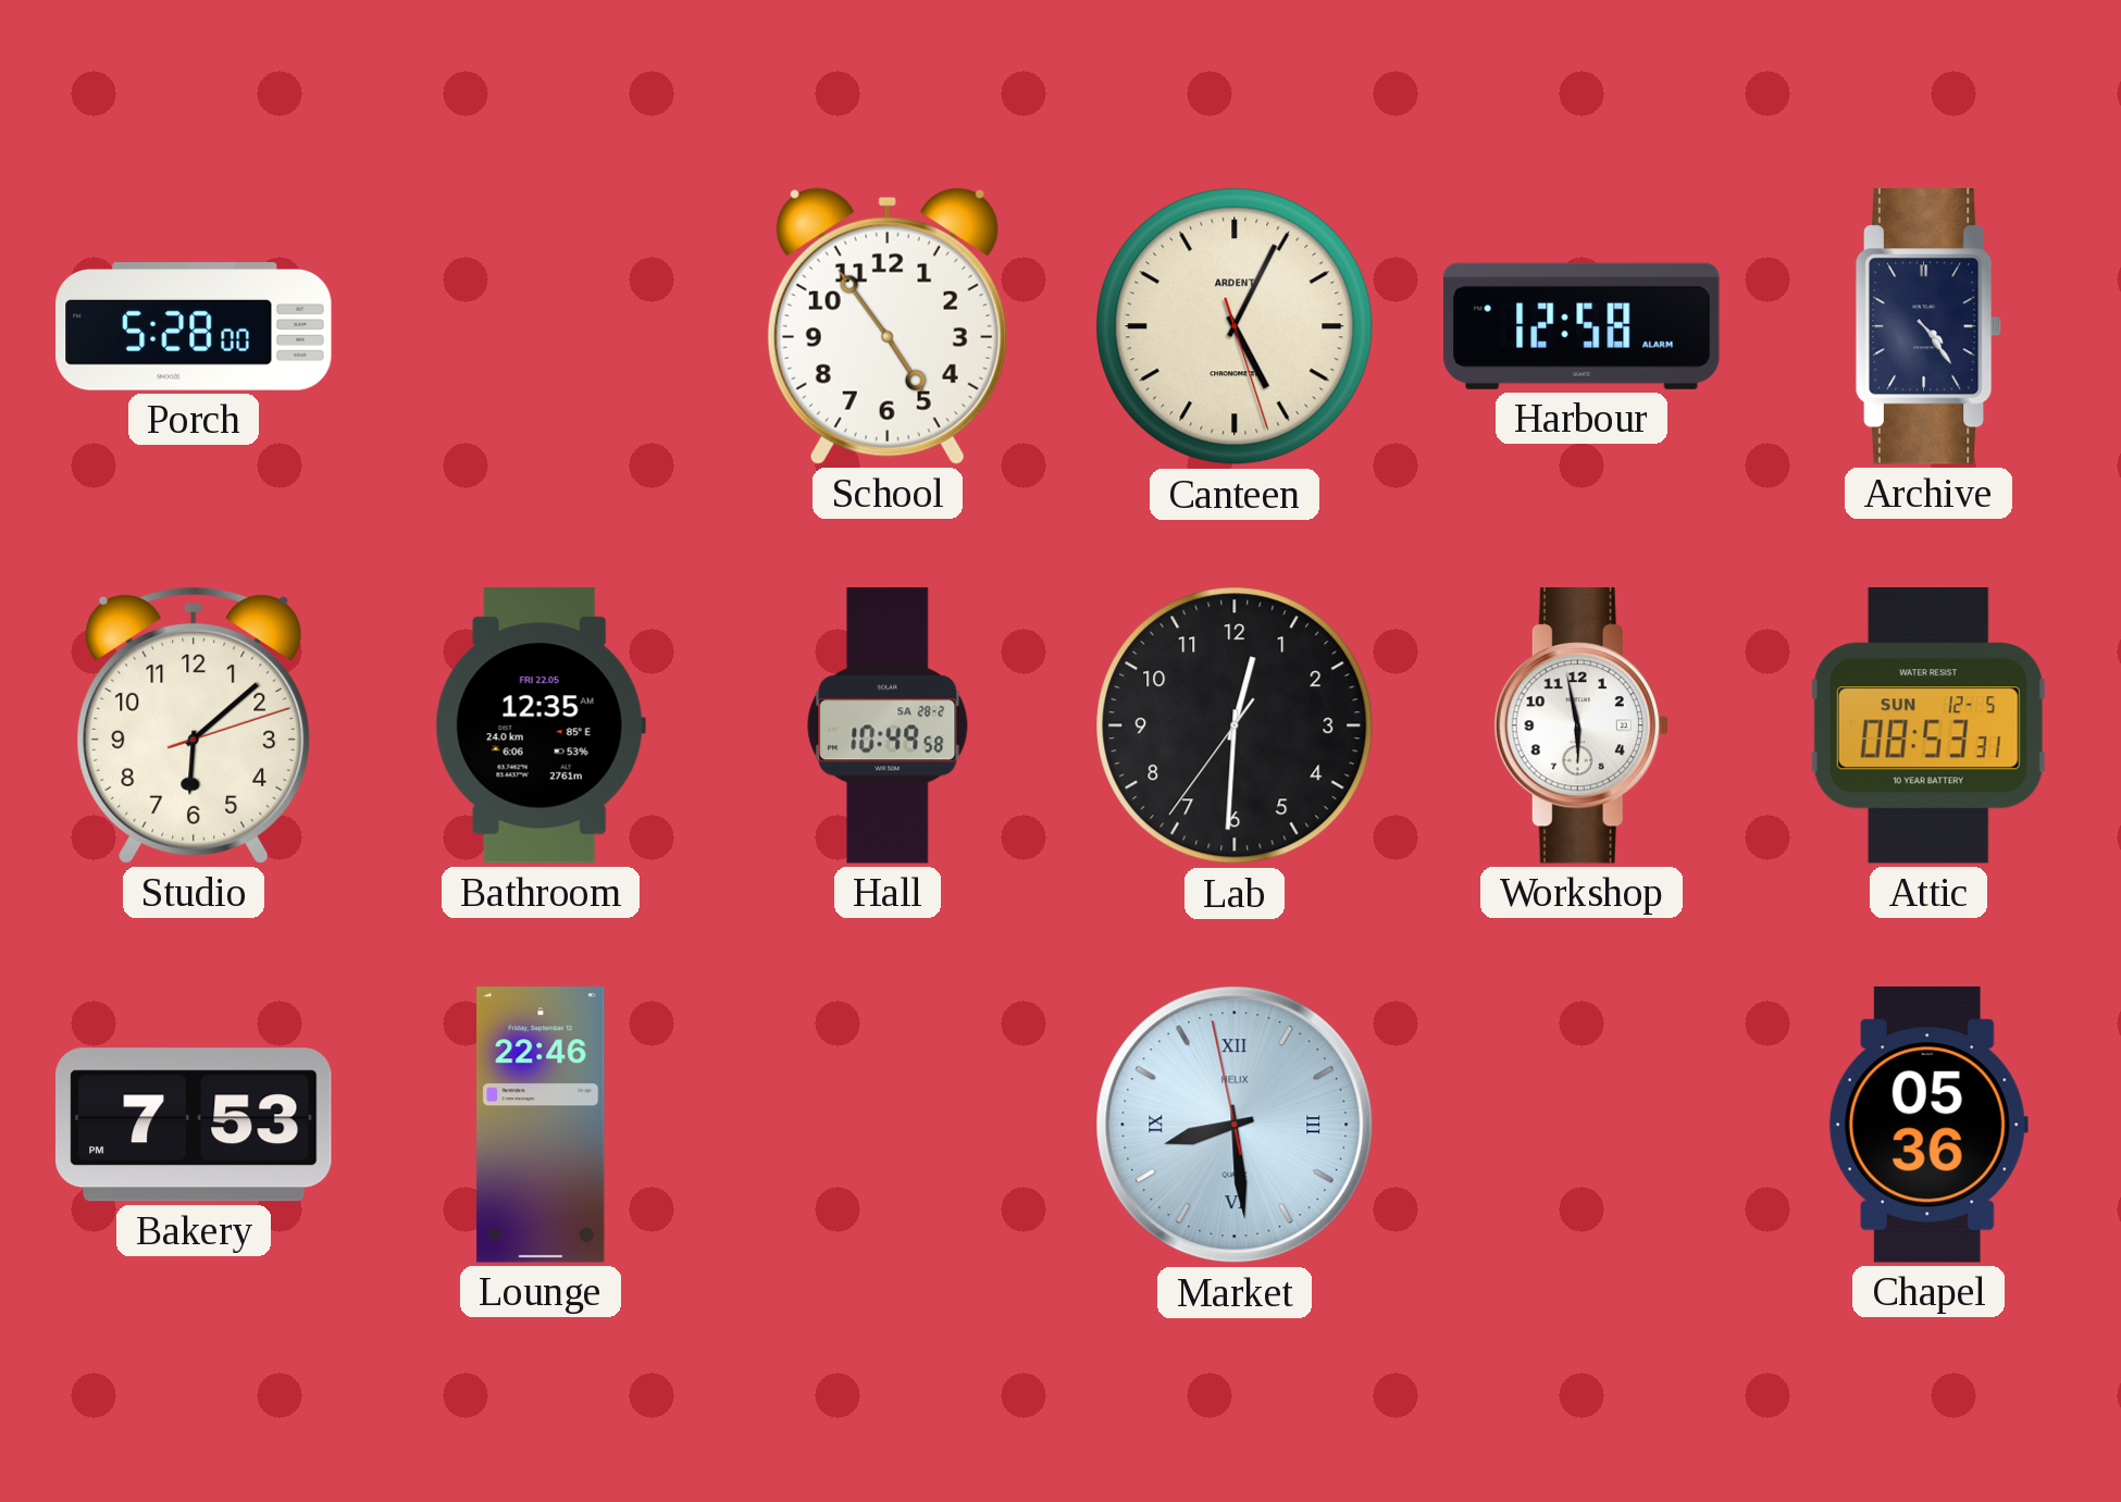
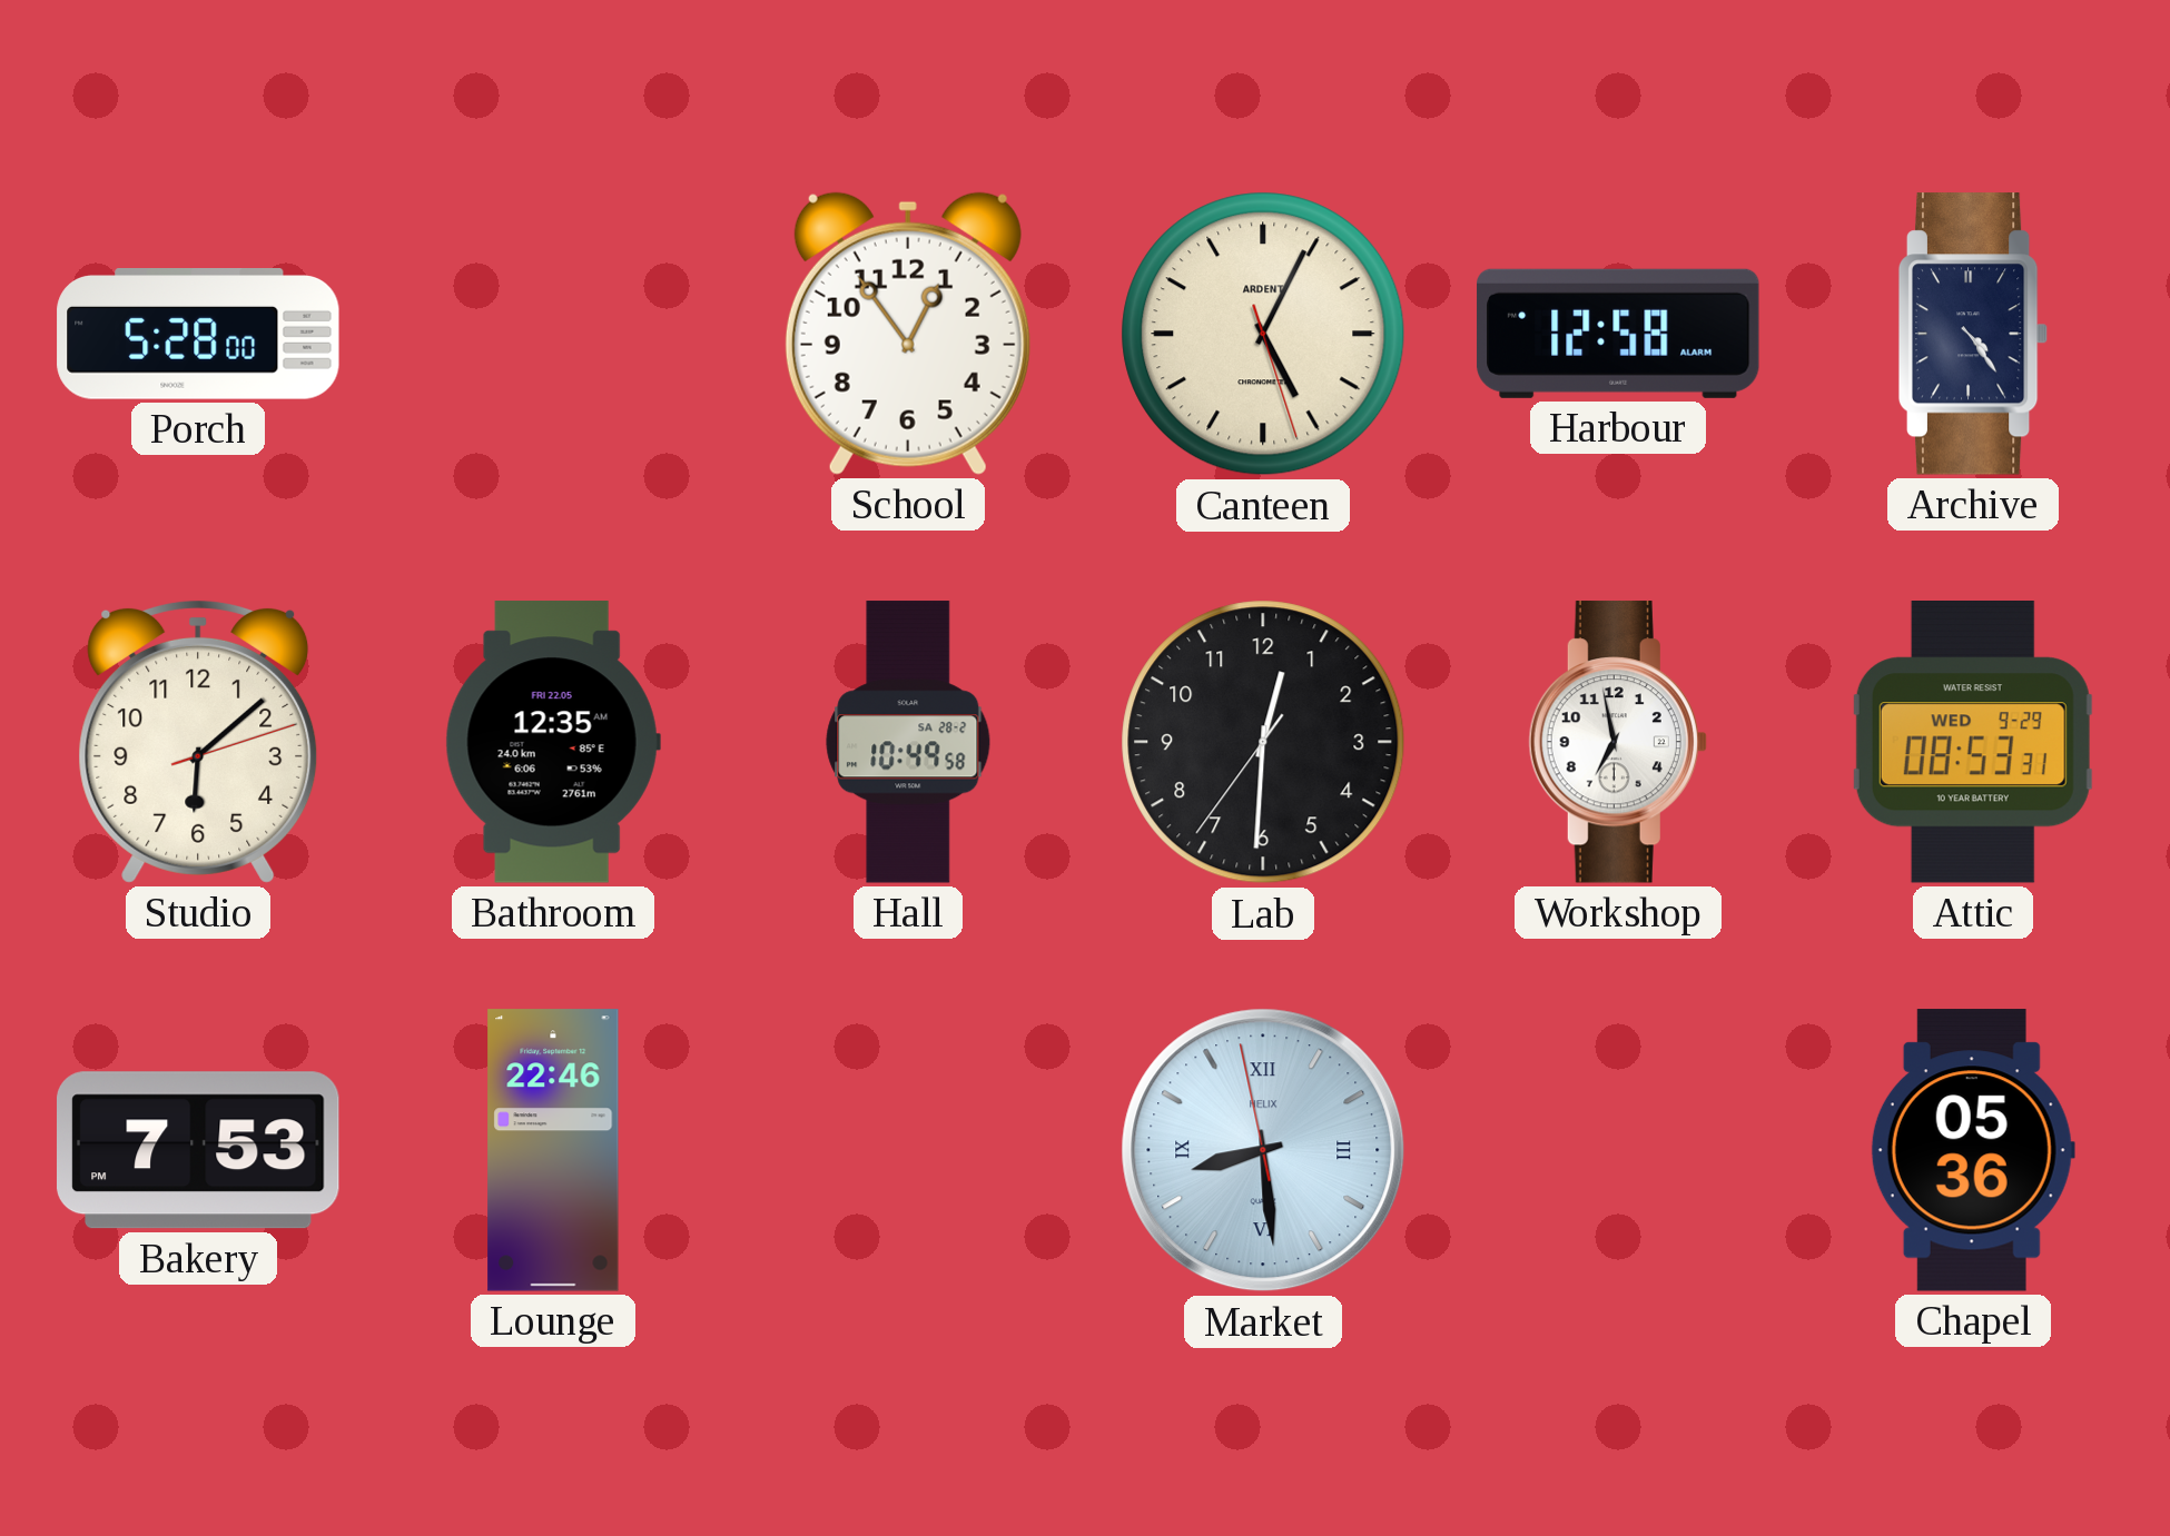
School: 4:54 -> 12:54 (908, 334)
Workshop: 5:58 -> 6:58 (1618, 742)
Attic date: SUN 12-5 -> WED 9-29 (1973, 743)
